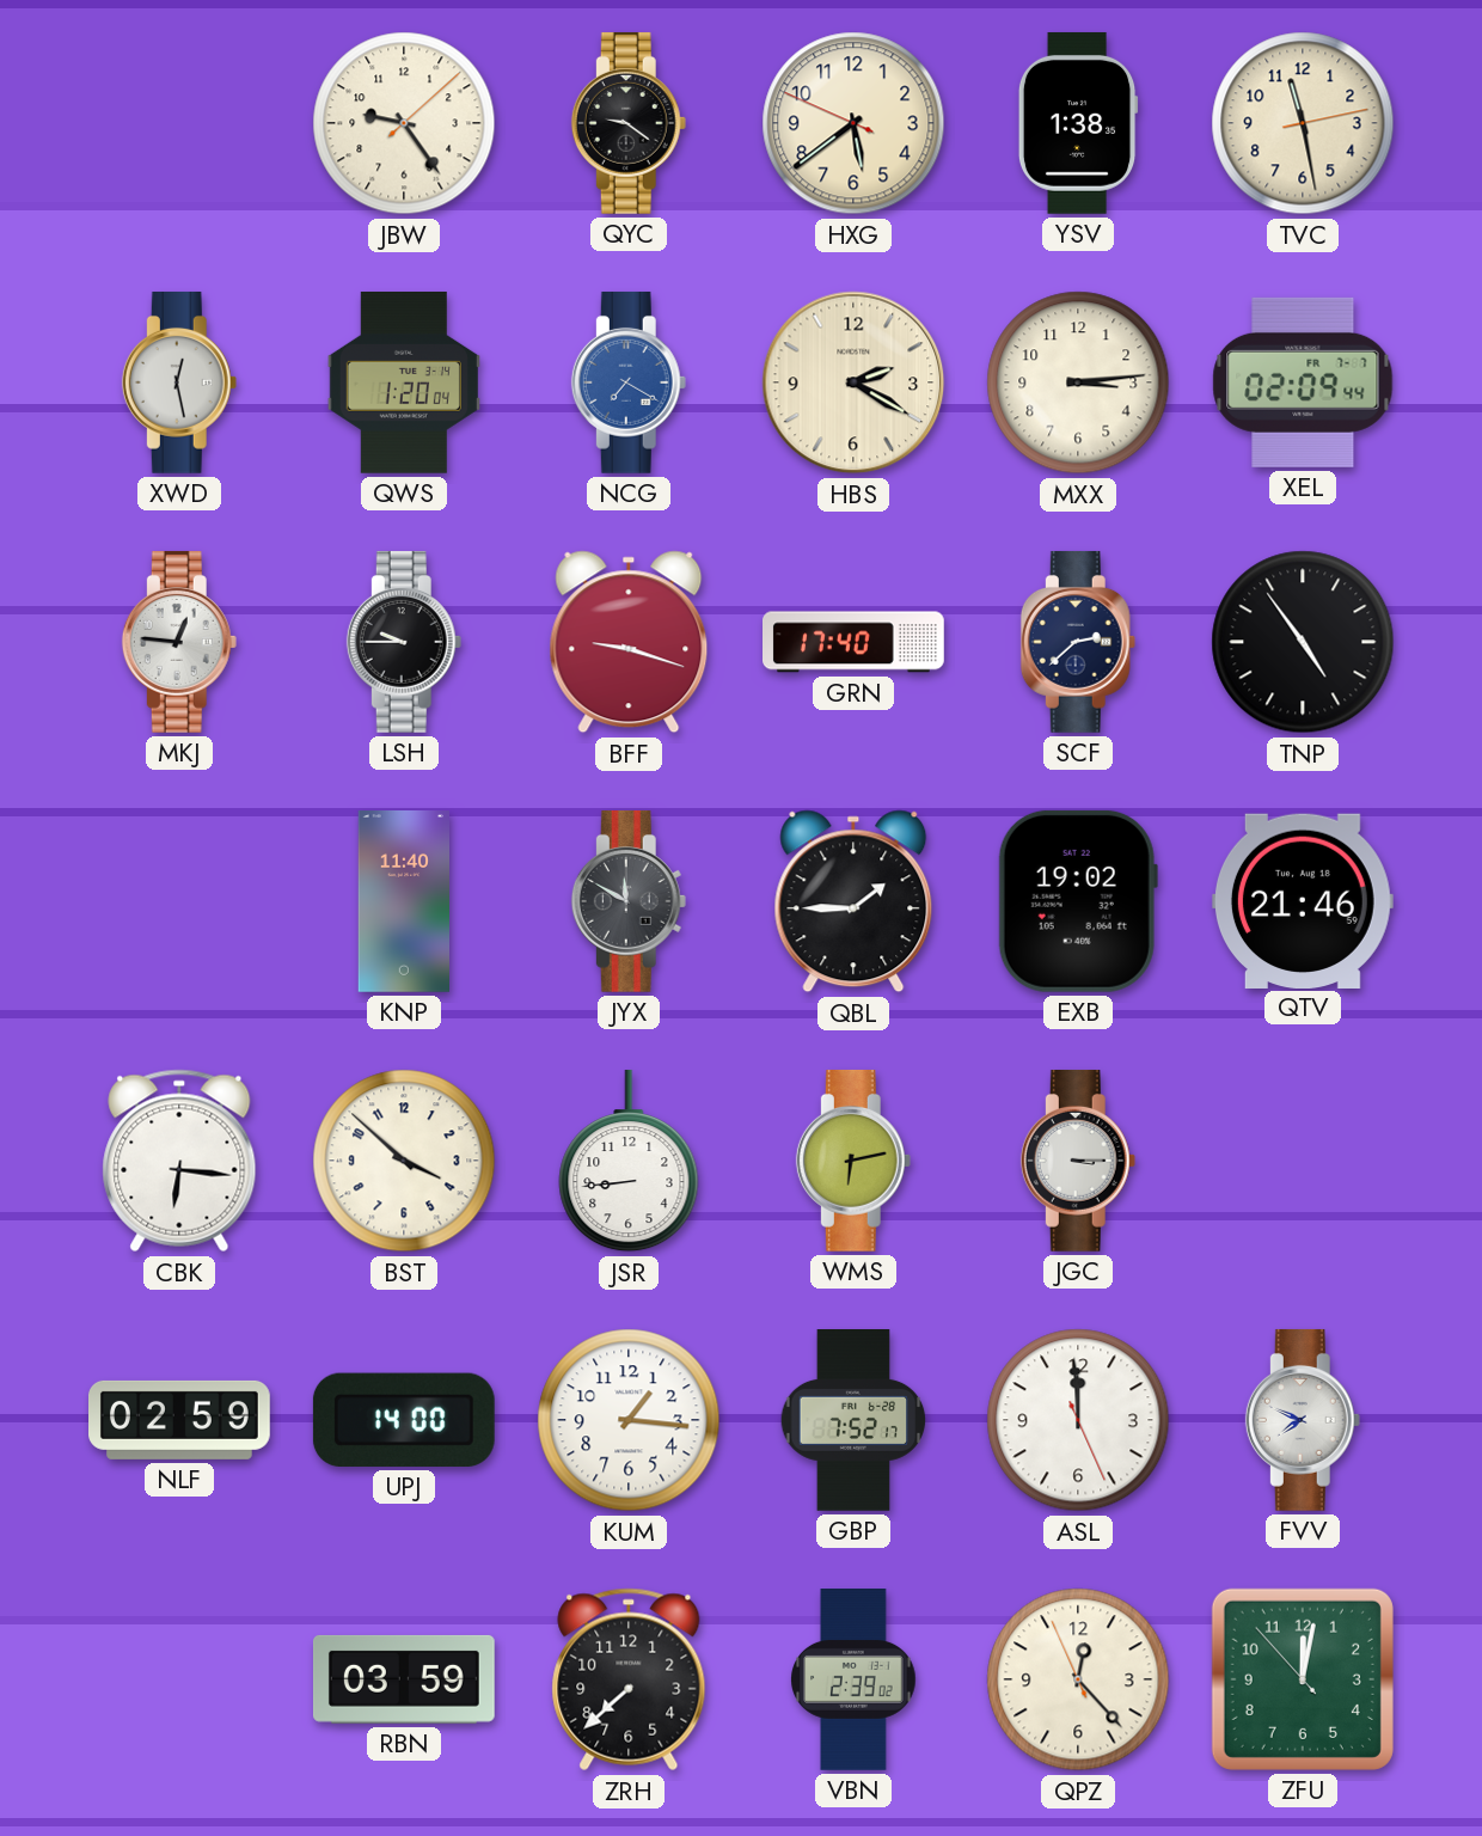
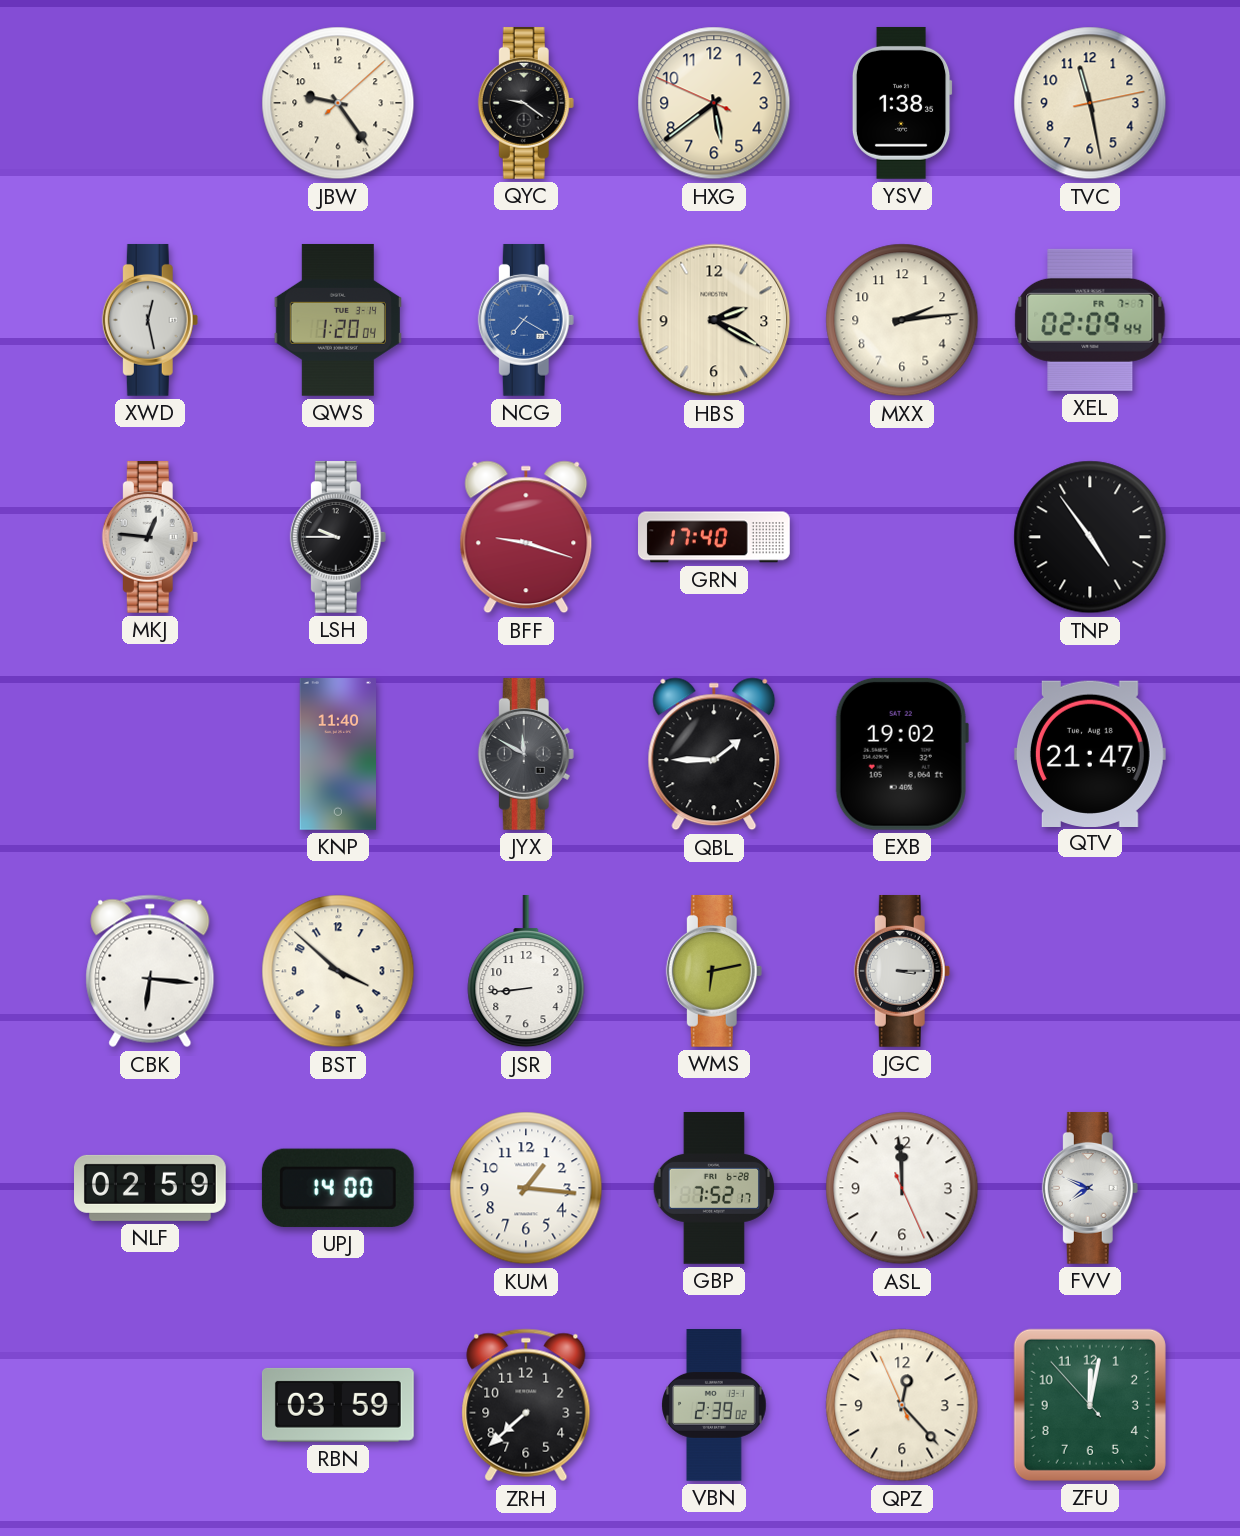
MXX: 3:14 -> 2:14 (902, 320)
SCF: 2:38 -> none (1078, 642)
QTV: 21:46 -> 21:47 (1090, 753)
